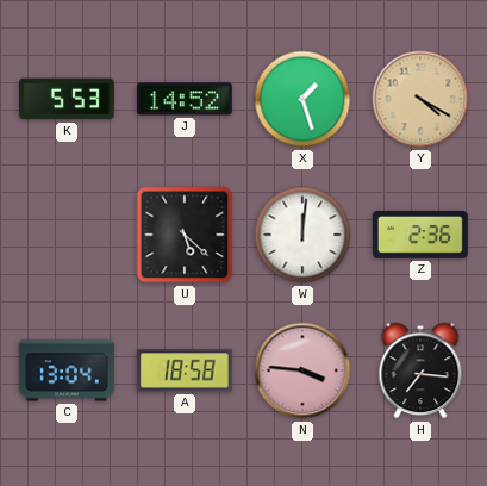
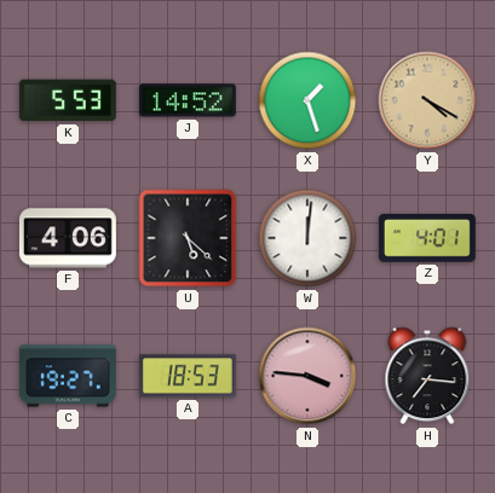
F: none -> 4:06 (68, 238)
Z: 2:36 -> 4:01 (427, 238)
C: 13:04 -> 19:27 (68, 376)
A: 18:58 -> 18:53 (188, 376)
